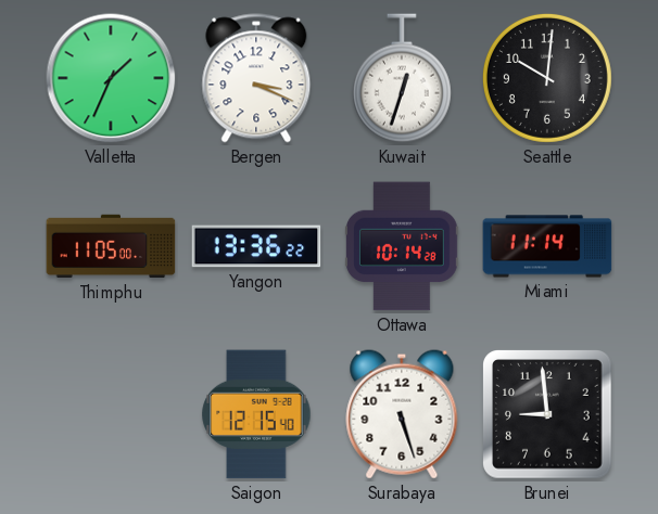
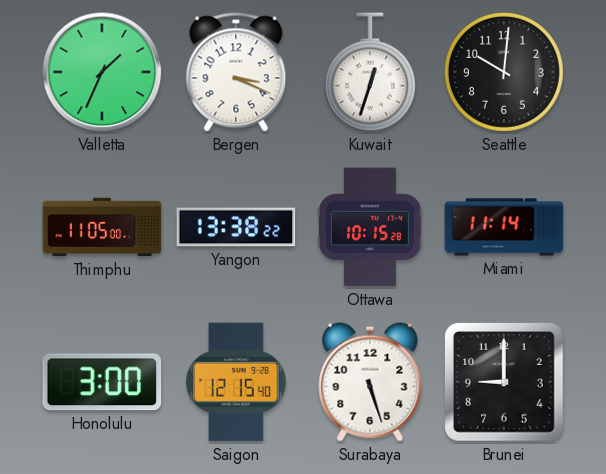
Yangon: 13:36 -> 13:38 (236, 227)
Ottawa: 10:14 -> 10:15 (371, 227)
Honolulu: none -> 3:00 (102, 382)
Brunei: 8:59 -> 9:00 (504, 382)
